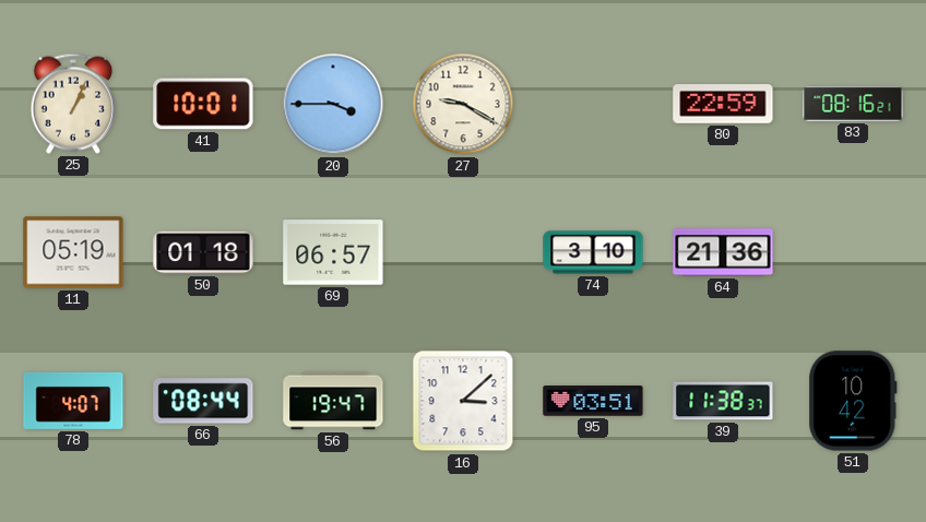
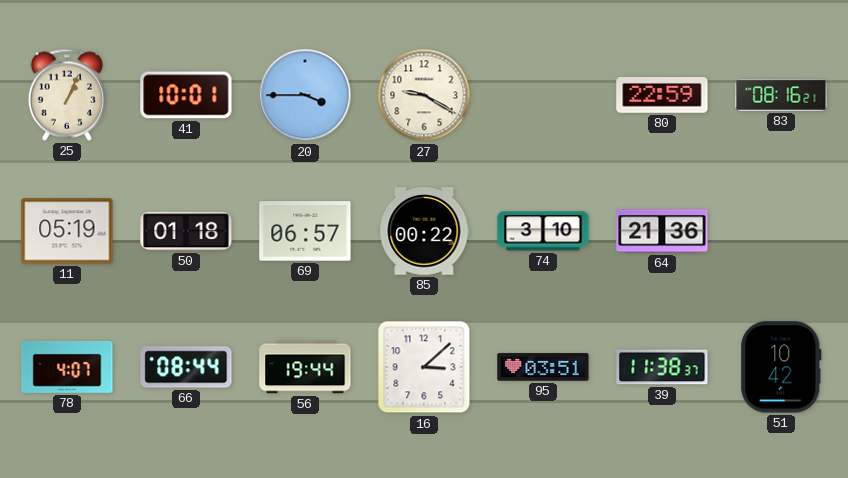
85: none -> 00:22 (424, 231)
56: 19:47 -> 19:44 (305, 367)
